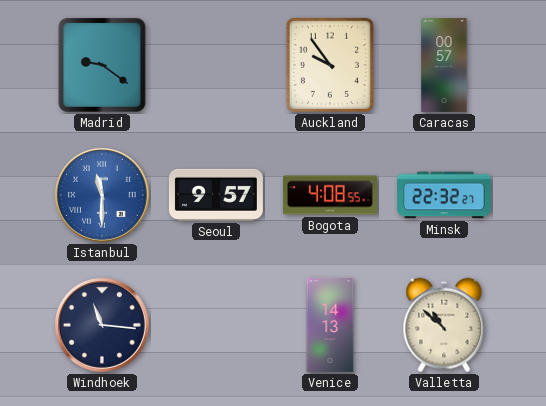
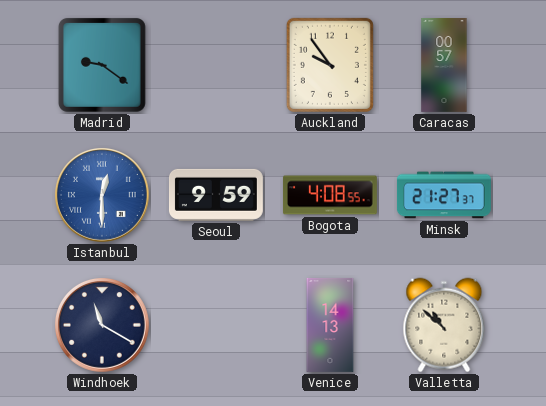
Istanbul: 11:30 -> 12:30 (102, 195)
Seoul: 9:57 -> 9:59 (216, 195)
Minsk: 22:32 -> 21:27 (444, 195)
Windhoek: 11:16 -> 11:20 (102, 325)
